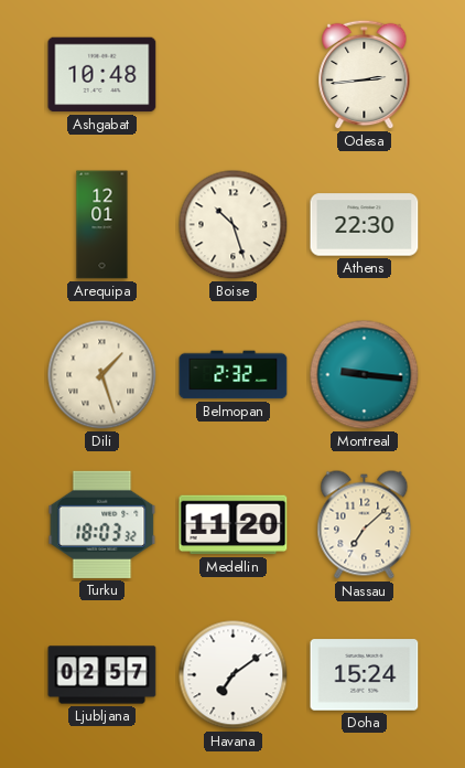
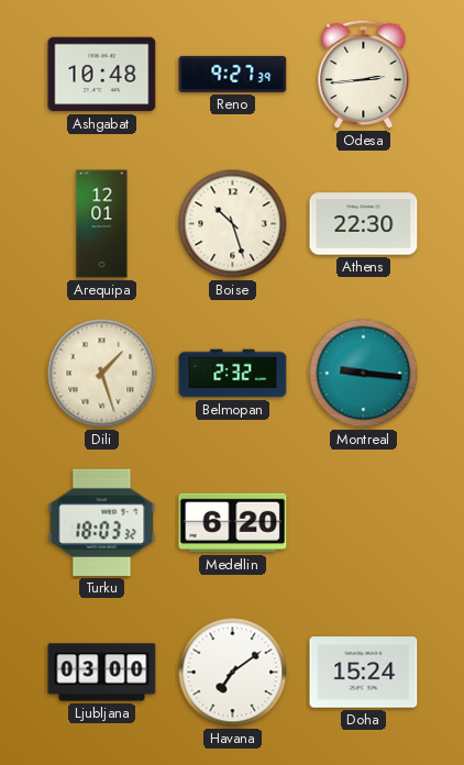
Reno: none -> 9:27 (233, 74)
Medellin: 11:20 -> 6:20 (233, 523)
Nassau: 7:08 -> none (365, 525)
Ljubljana: 02:57 -> 03:00 (102, 673)
